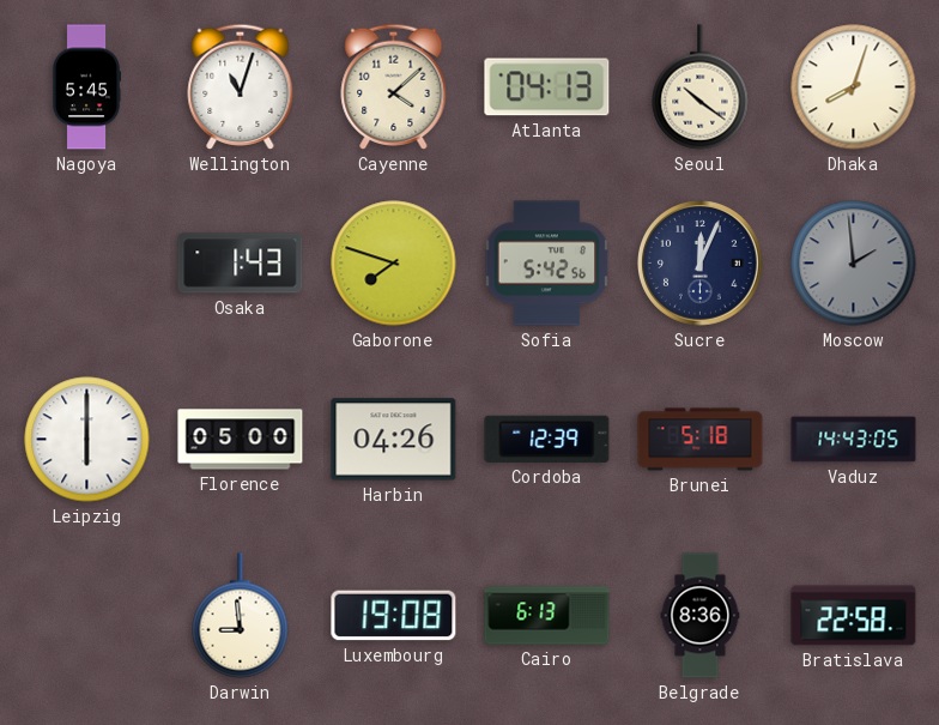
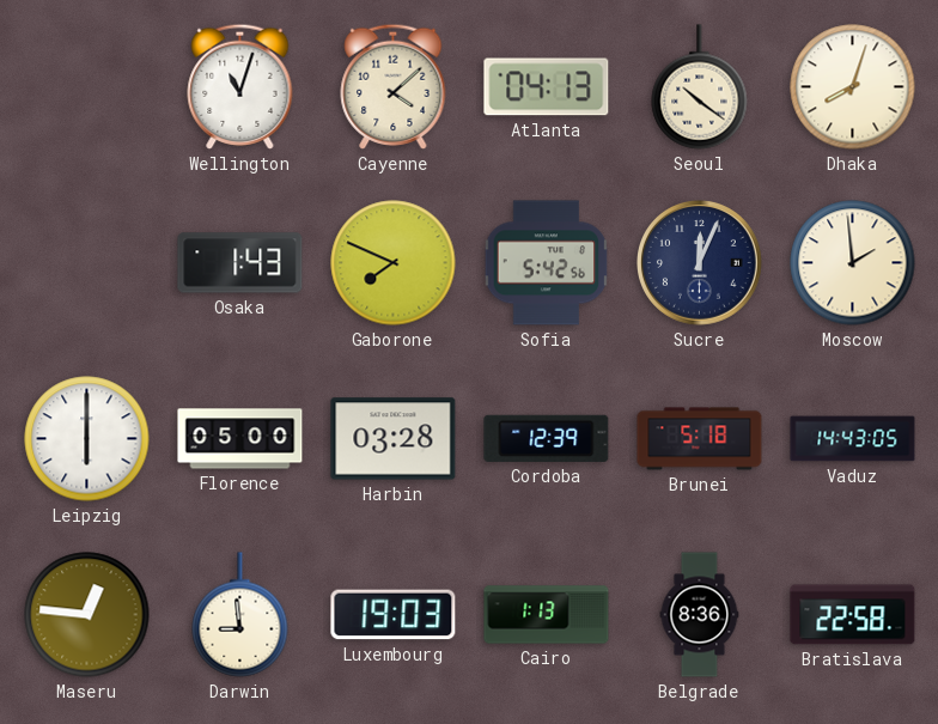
Nagoya: 5:45 -> none (86, 87)
Gaborone: 7:48 -> 7:49 (394, 263)
Moscow dial: grey -> cream (853, 263)
Harbin: 04:26 -> 03:28 (394, 439)
Maseru: none -> 12:46 (87, 615)
Luxembourg: 19:08 -> 19:03 (394, 615)
Cairo: 6:13 -> 1:13 (547, 615)
